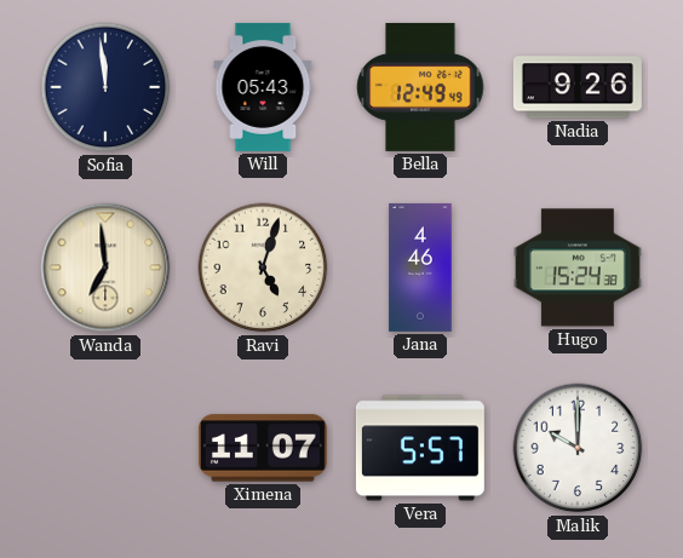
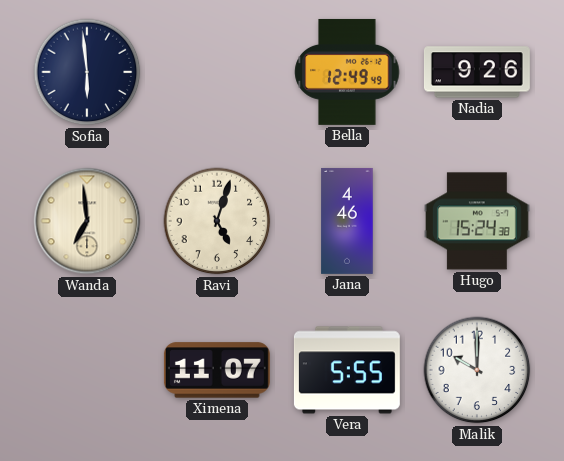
Sofia: 11:59 -> 5:59 (87, 72)
Will: 05:43 -> none (263, 87)
Vera: 5:57 -> 5:55 (347, 370)
